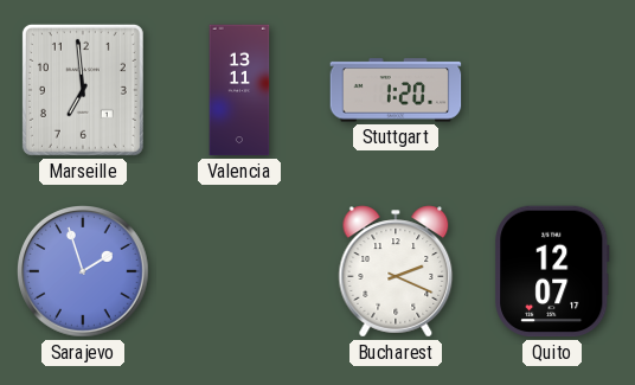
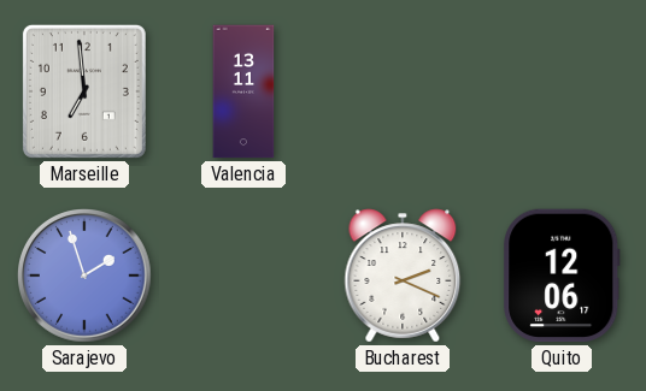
Stuttgart: 1:20 -> none (396, 90)
Quito: 12:07 -> 12:06 (562, 276)
